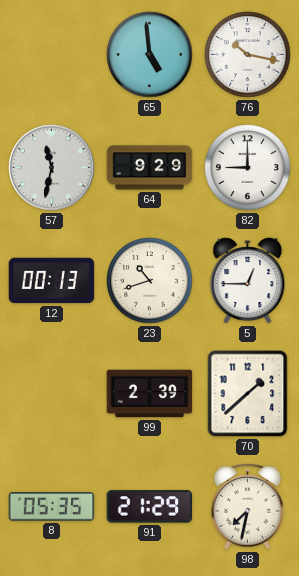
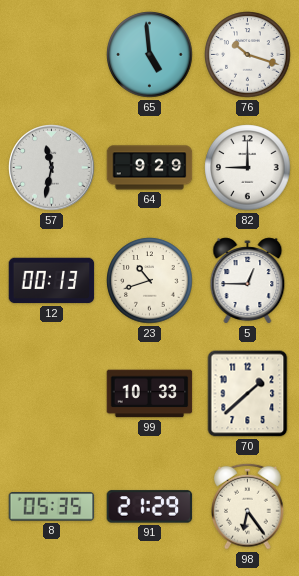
76: 10:17 -> 10:18 (248, 55)
99: 2:39 -> 10:33 (150, 394)
98: 7:32 -> 6:24 (248, 506)
